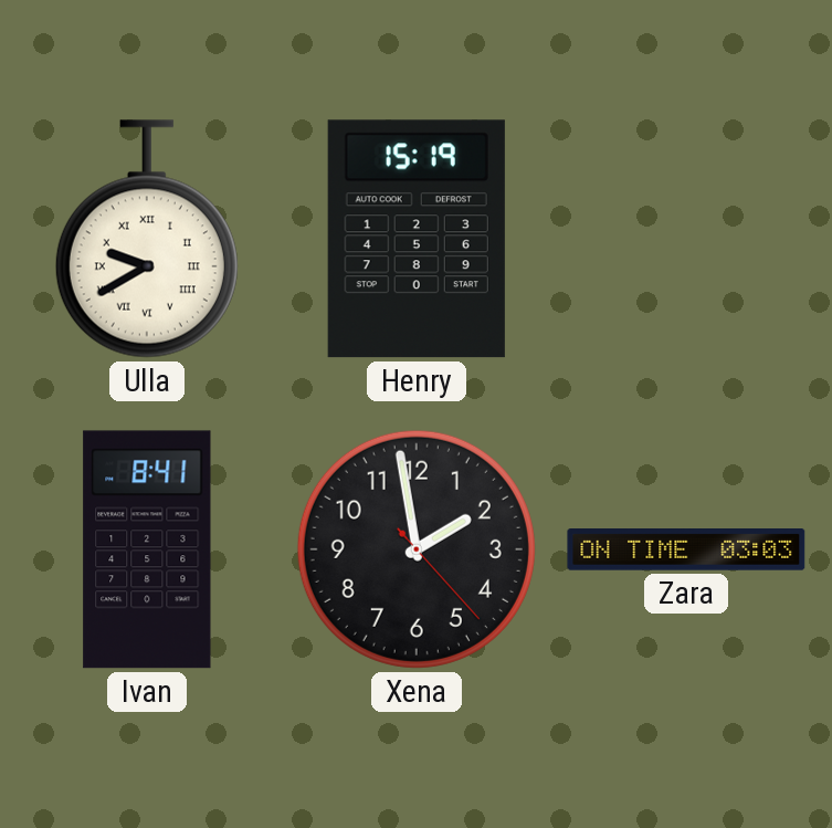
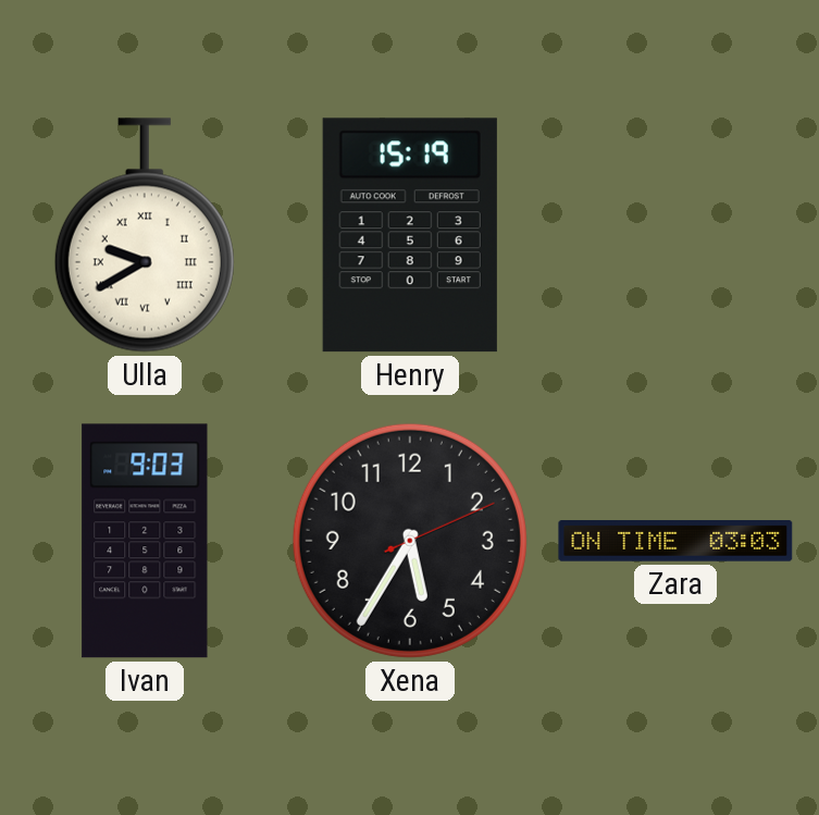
Ivan: 8:41 -> 9:03 (145, 541)
Xena: 1:58 -> 5:35 (410, 541)
